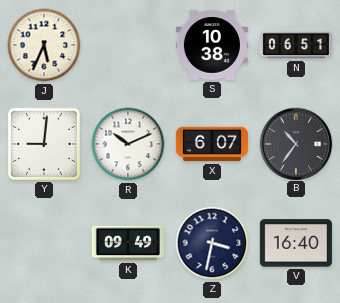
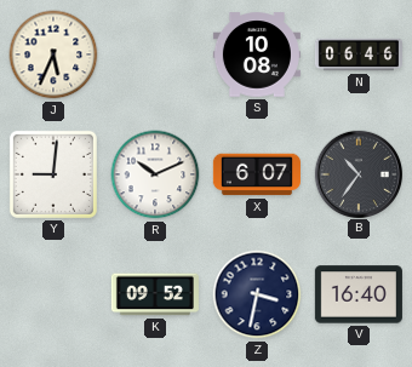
S: 10:38 -> 10:08 (257, 55)
N: 06:51 -> 06:46 (359, 55)
K: 09:49 -> 09:52 (155, 294)
